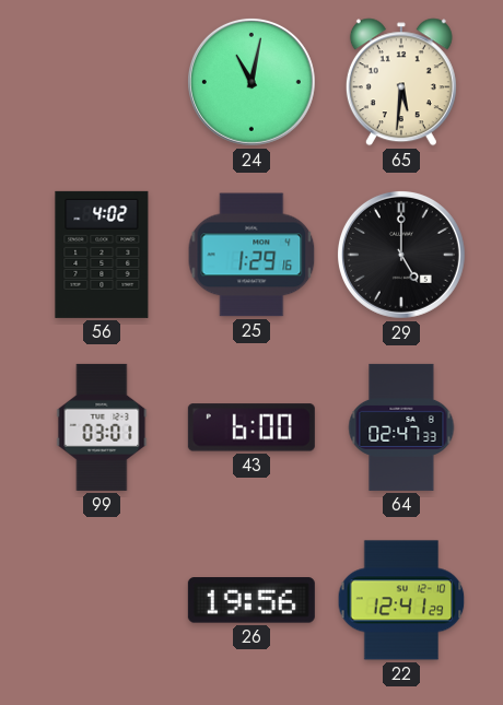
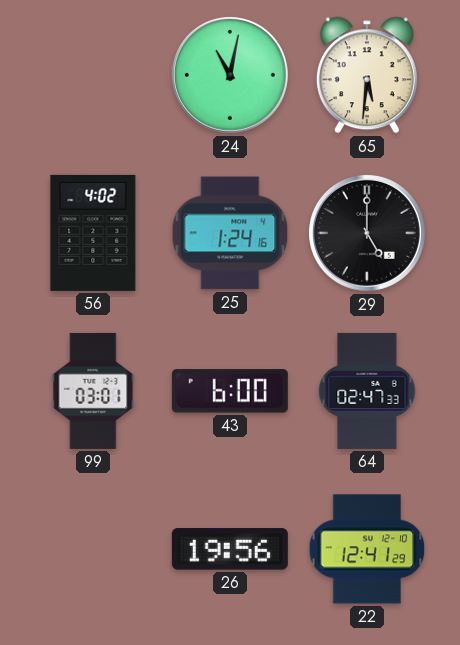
25: 1:29 -> 1:24 (230, 233)
